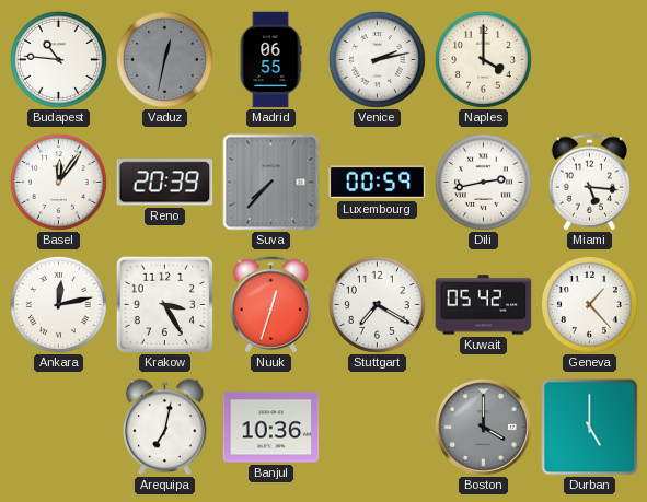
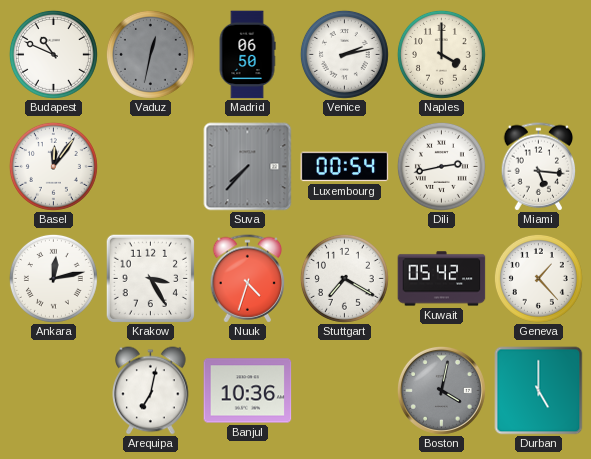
Budapest: 10:46 -> 10:49 (53, 54)
Madrid: 06:55 -> 06:50 (247, 55)
Reno: 20:39 -> none (165, 183)
Luxembourg: 00:59 -> 00:54 (345, 167)
Nuuk: 12:33 -> 4:33 (248, 279)
Boston: 4:00 -> 4:02 (441, 390)
